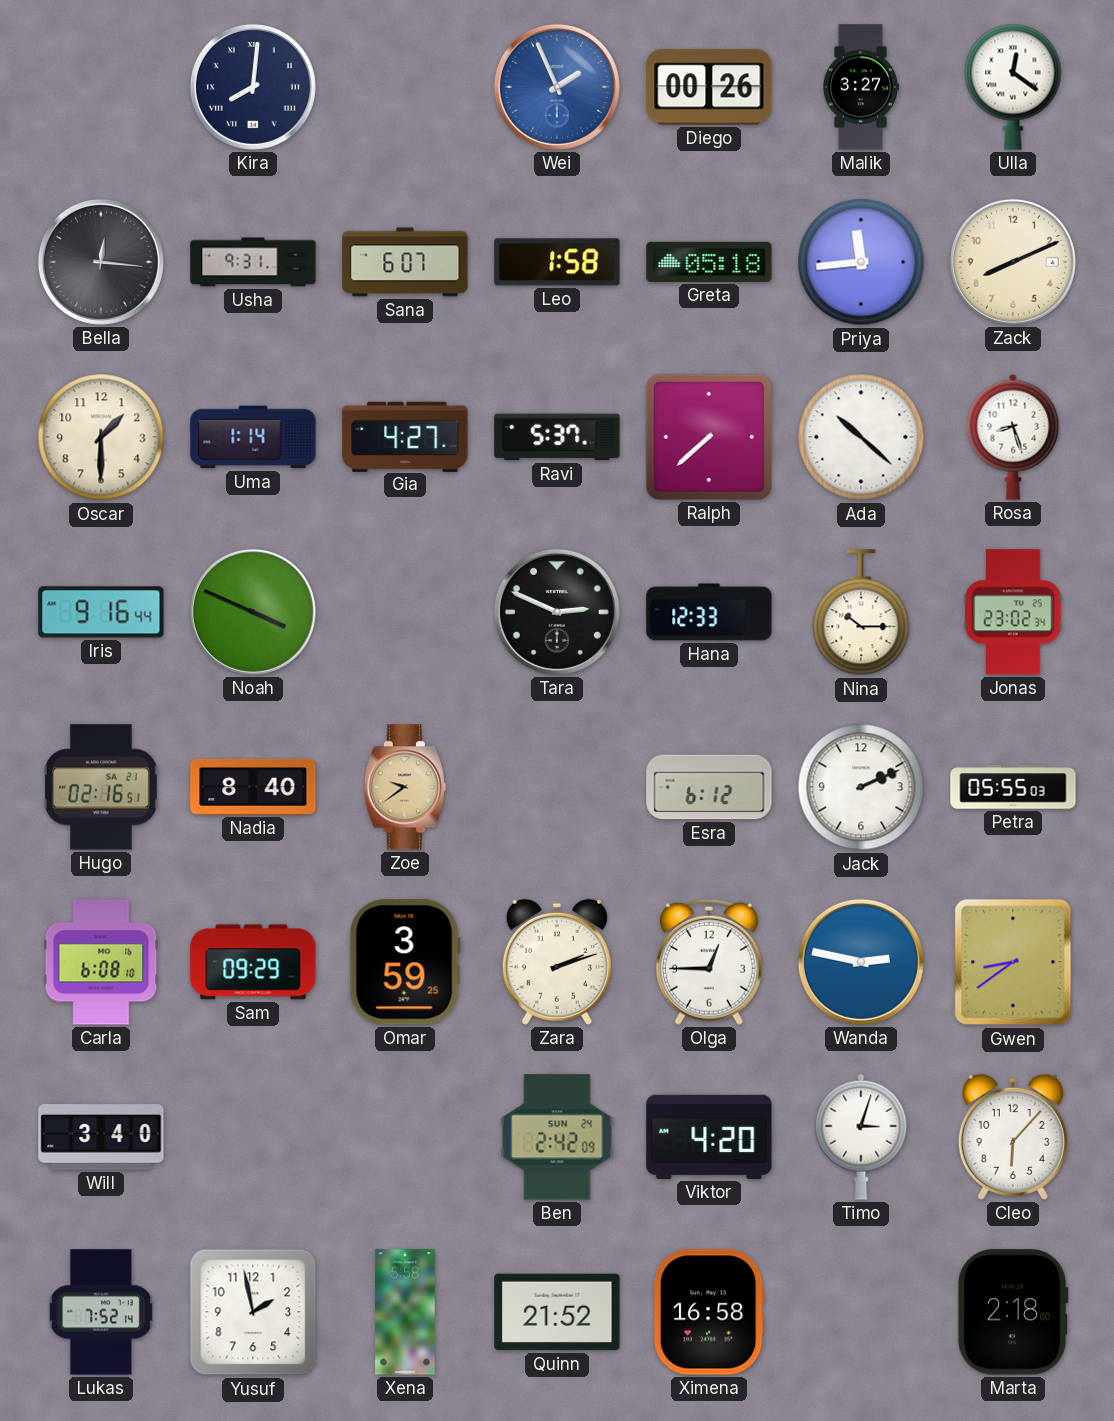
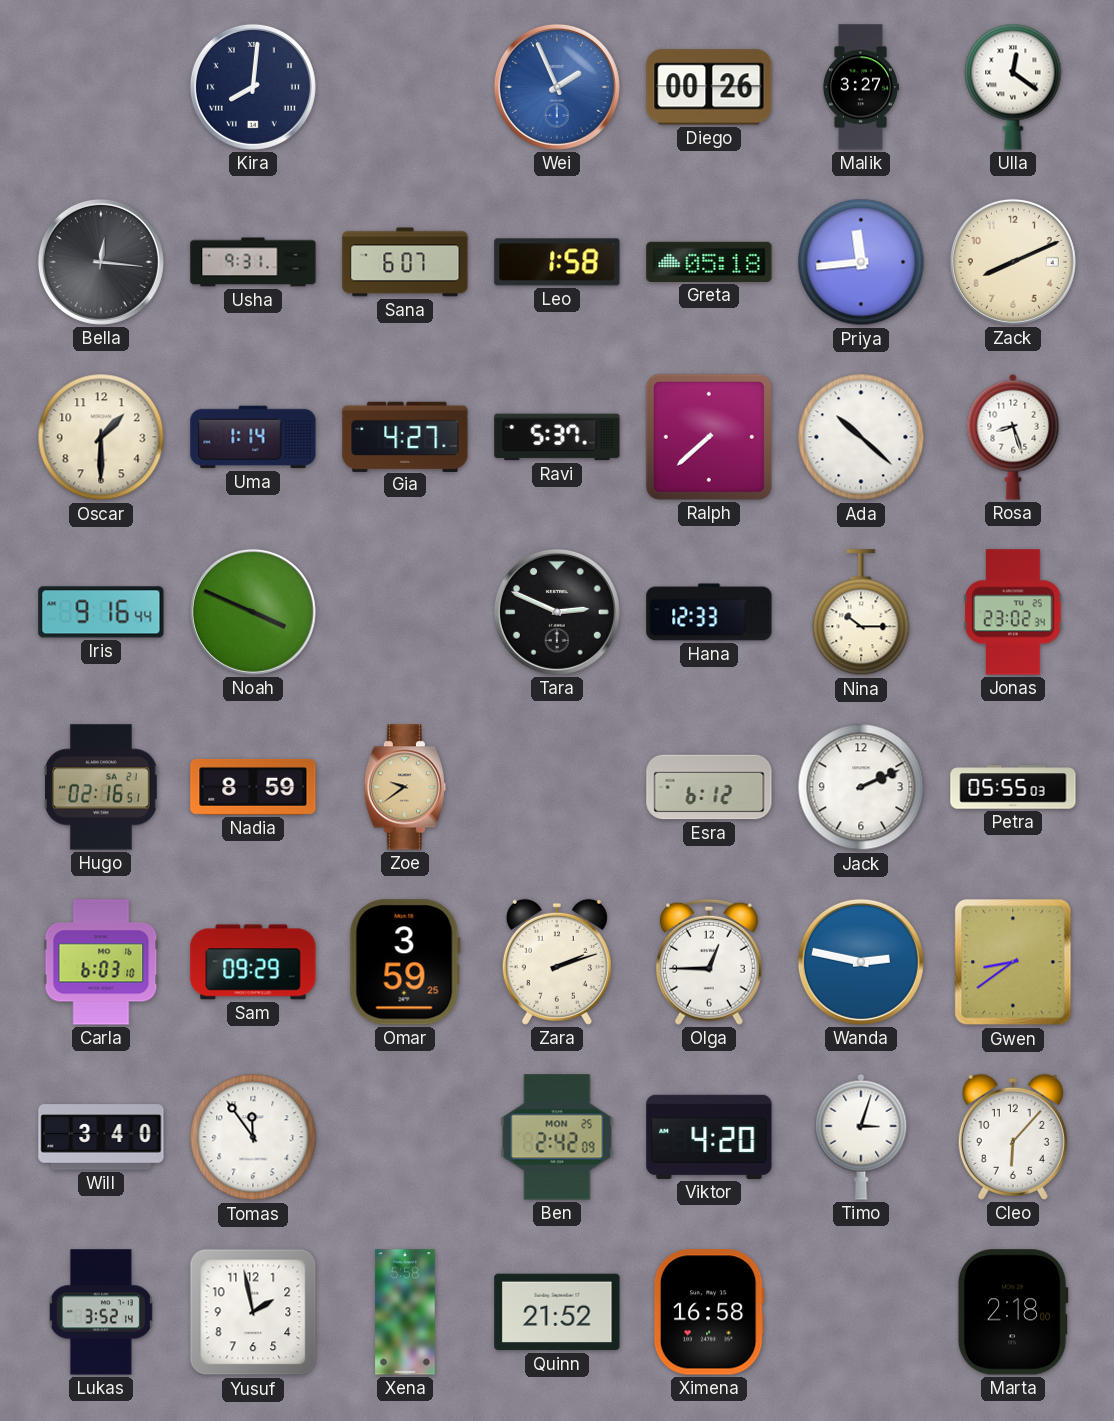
Nadia: 8:40 -> 8:59 (253, 787)
Carla: 6:08 -> 6:03 (101, 962)
Tomas: none -> 11:54 (253, 1137)
Ben date: SUN 24 -> MON 25 (557, 1137)
Lukas: 7:52 -> 3:52 (101, 1312)
